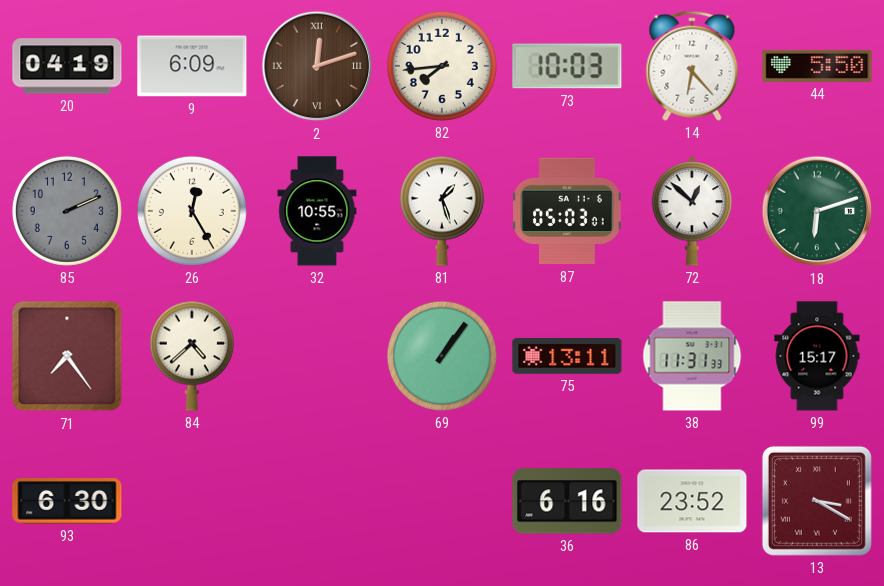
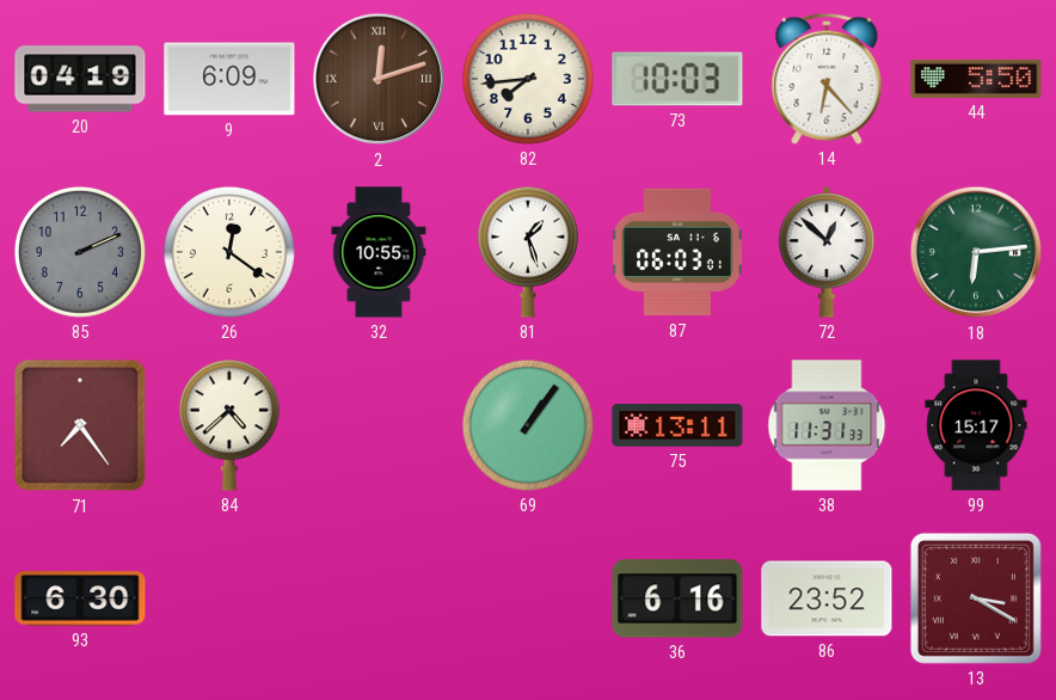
26: 12:25 -> 12:21 (229, 252)
87: 05:03 -> 06:03 (677, 252)
18: 6:12 -> 6:14 (976, 252)
